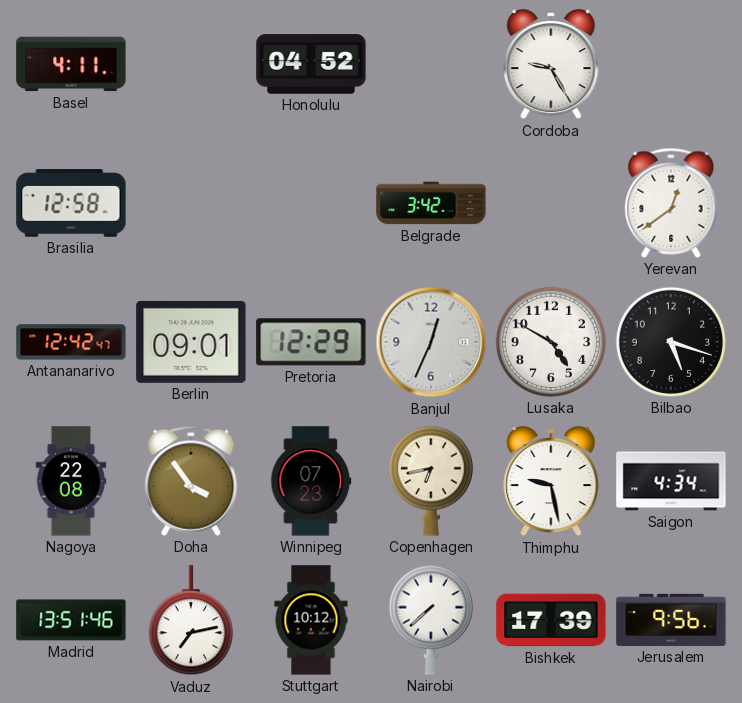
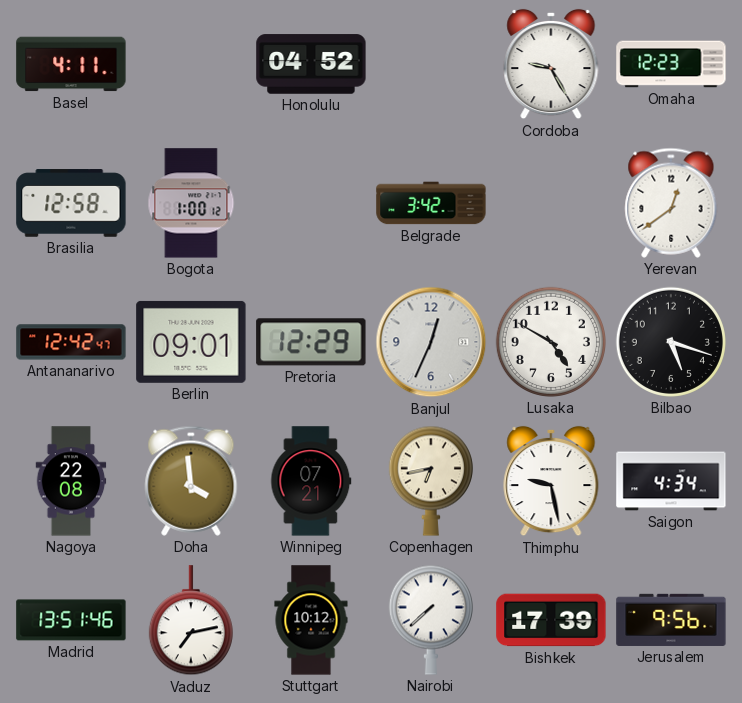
Omaha: none -> 12:23 (671, 64)
Bogota: none -> 1:00 (191, 203)
Doha: 3:54 -> 3:59 (191, 481)
Winnipeg: 07:23 -> 07:21 (311, 481)
